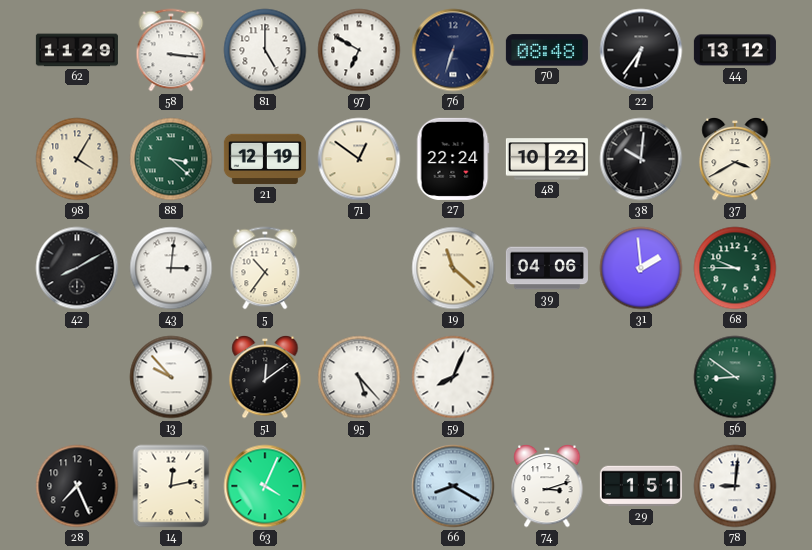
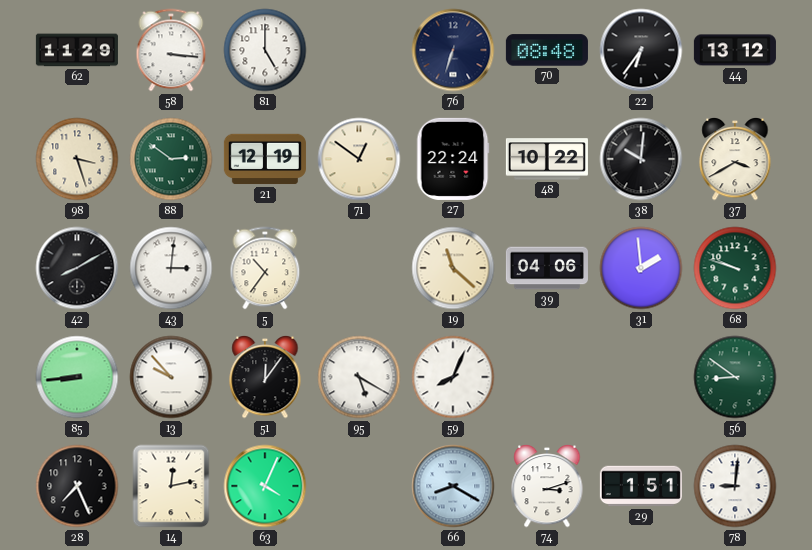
97: 6:50 -> none (359, 50)
98: 4:05 -> 3:27 (77, 159)
88: 3:22 -> 2:51 (171, 159)
68: 9:45 -> 9:48 (735, 268)
85: none -> 8:44 (77, 377)
51: 12:09 -> 12:06 (265, 377)
95: 5:23 -> 5:20 (359, 377)
